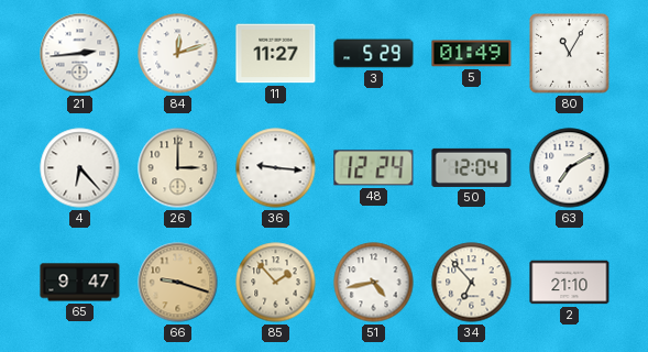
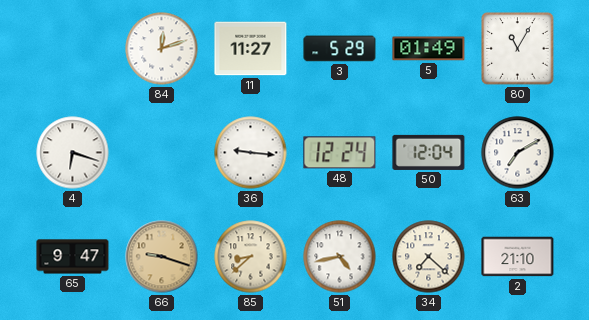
21: 2:44 -> none (80, 54)
4: 6:23 -> 6:18 (73, 153)
26: 3:00 -> none (178, 168)
85: 1:53 -> 8:38 (251, 257)
34: 6:53 -> 7:22 (429, 257)
